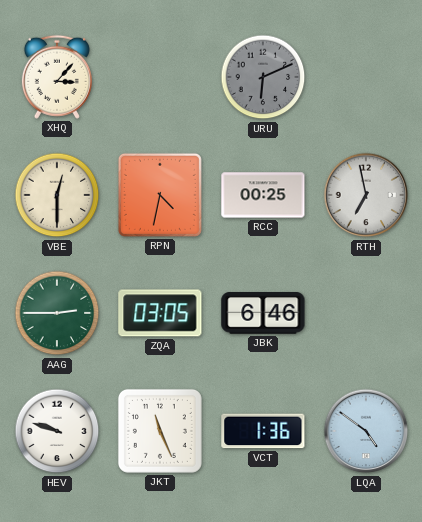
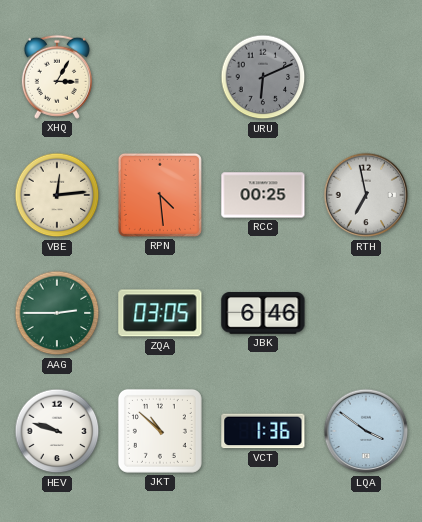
XHQ: 3:07 -> 3:05 (57, 77)
VBE: 12:30 -> 12:14 (57, 195)
RPN: 4:32 -> 4:29 (160, 195)
JKT: 11:26 -> 10:52 (160, 431)
LQA: 4:51 -> 3:51 (366, 431)
